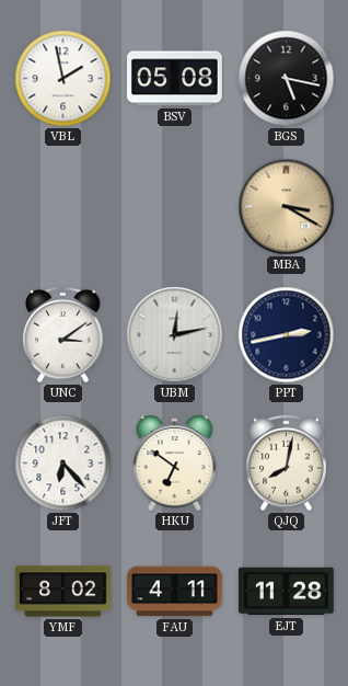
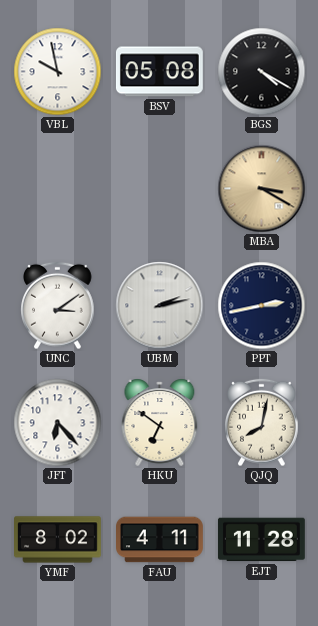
VBL: 1:58 -> 9:58 (58, 72)
BGS: 5:17 -> 4:20 (262, 72)
UBM: 12:13 -> 2:13 (160, 306)
